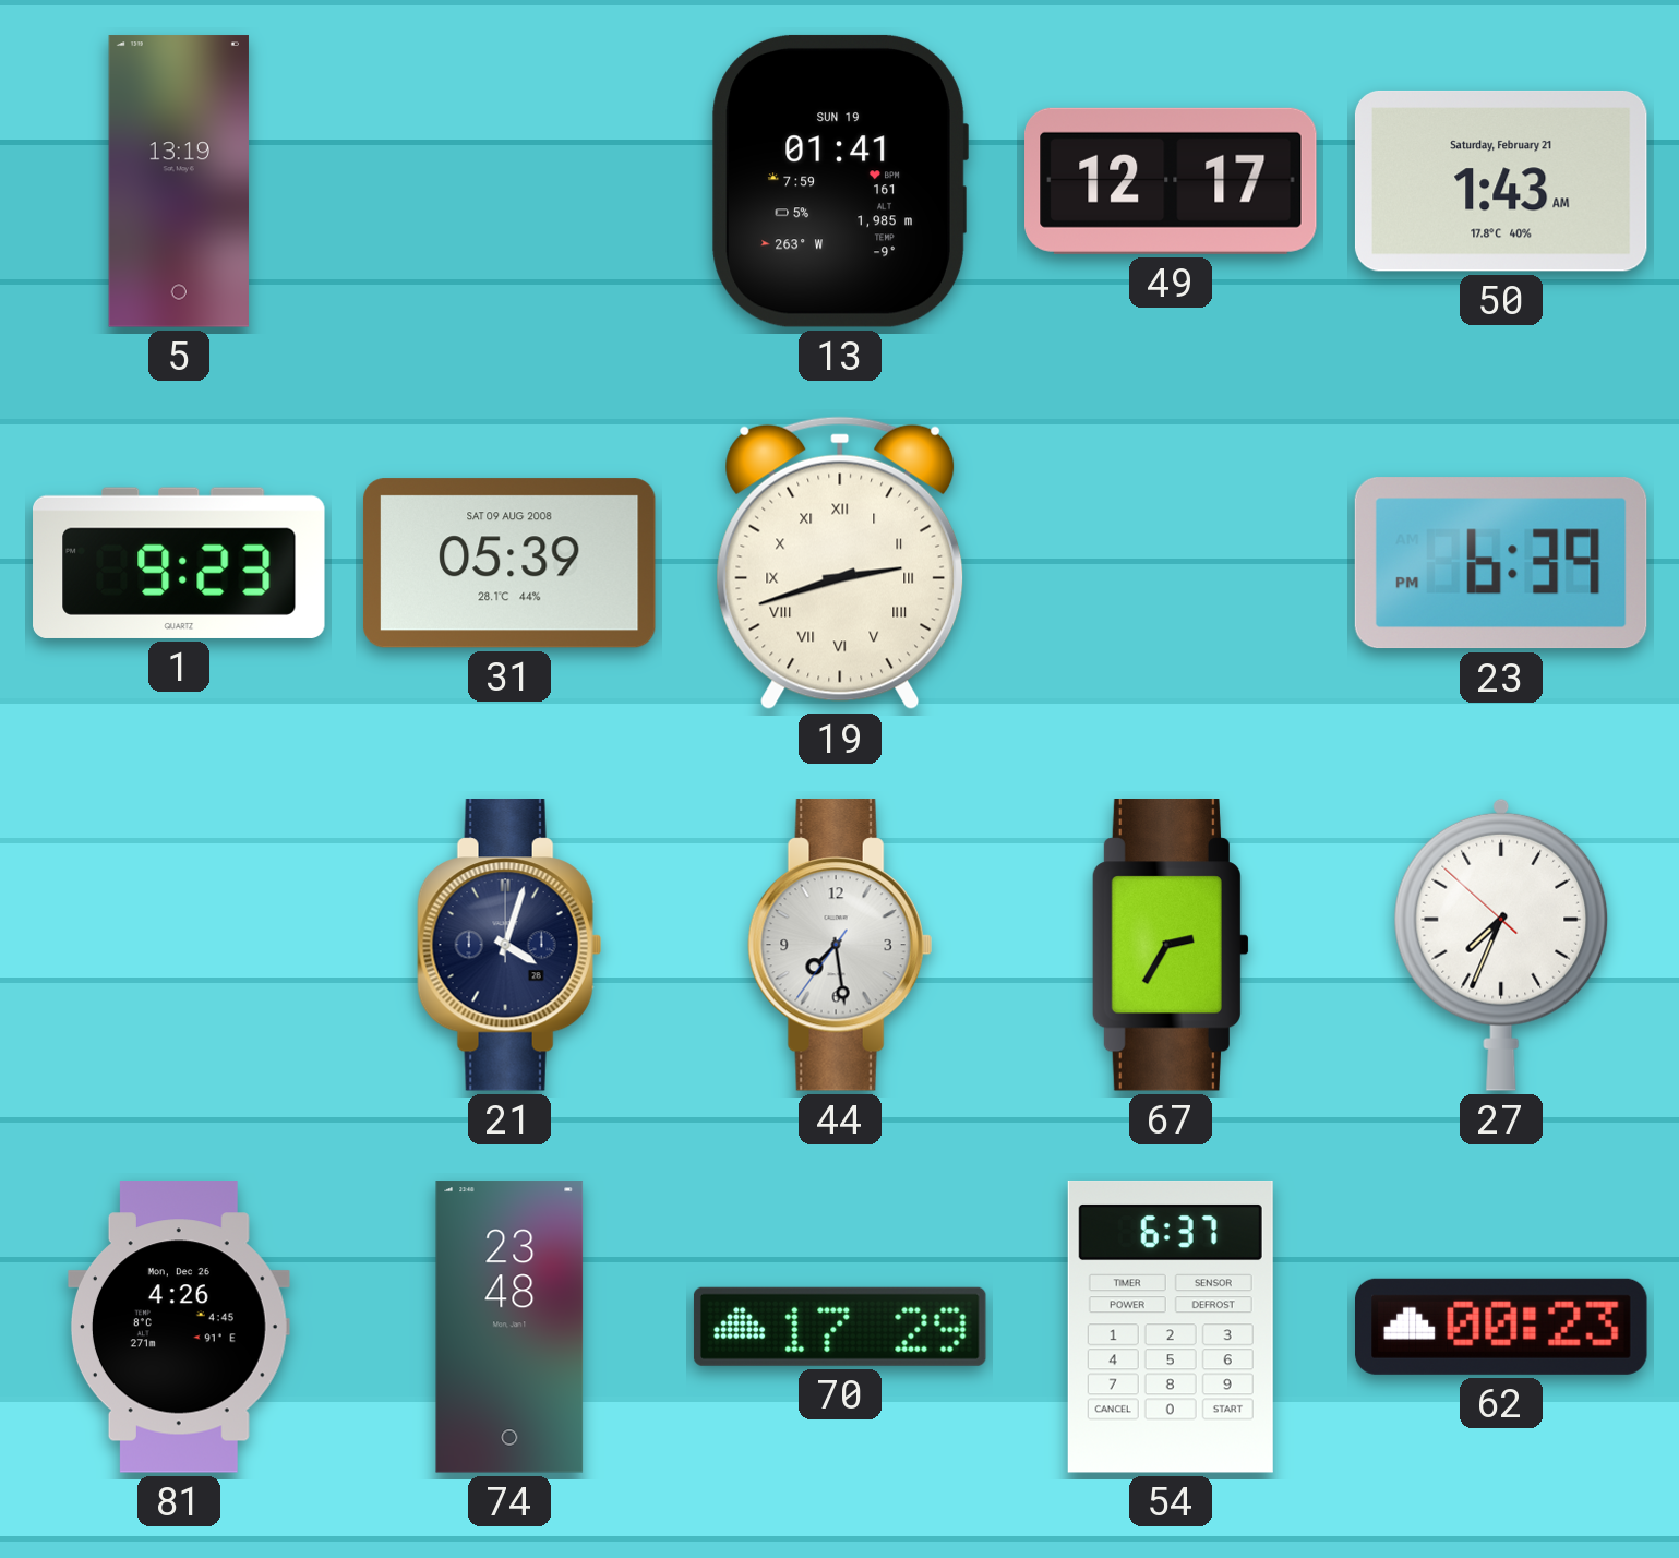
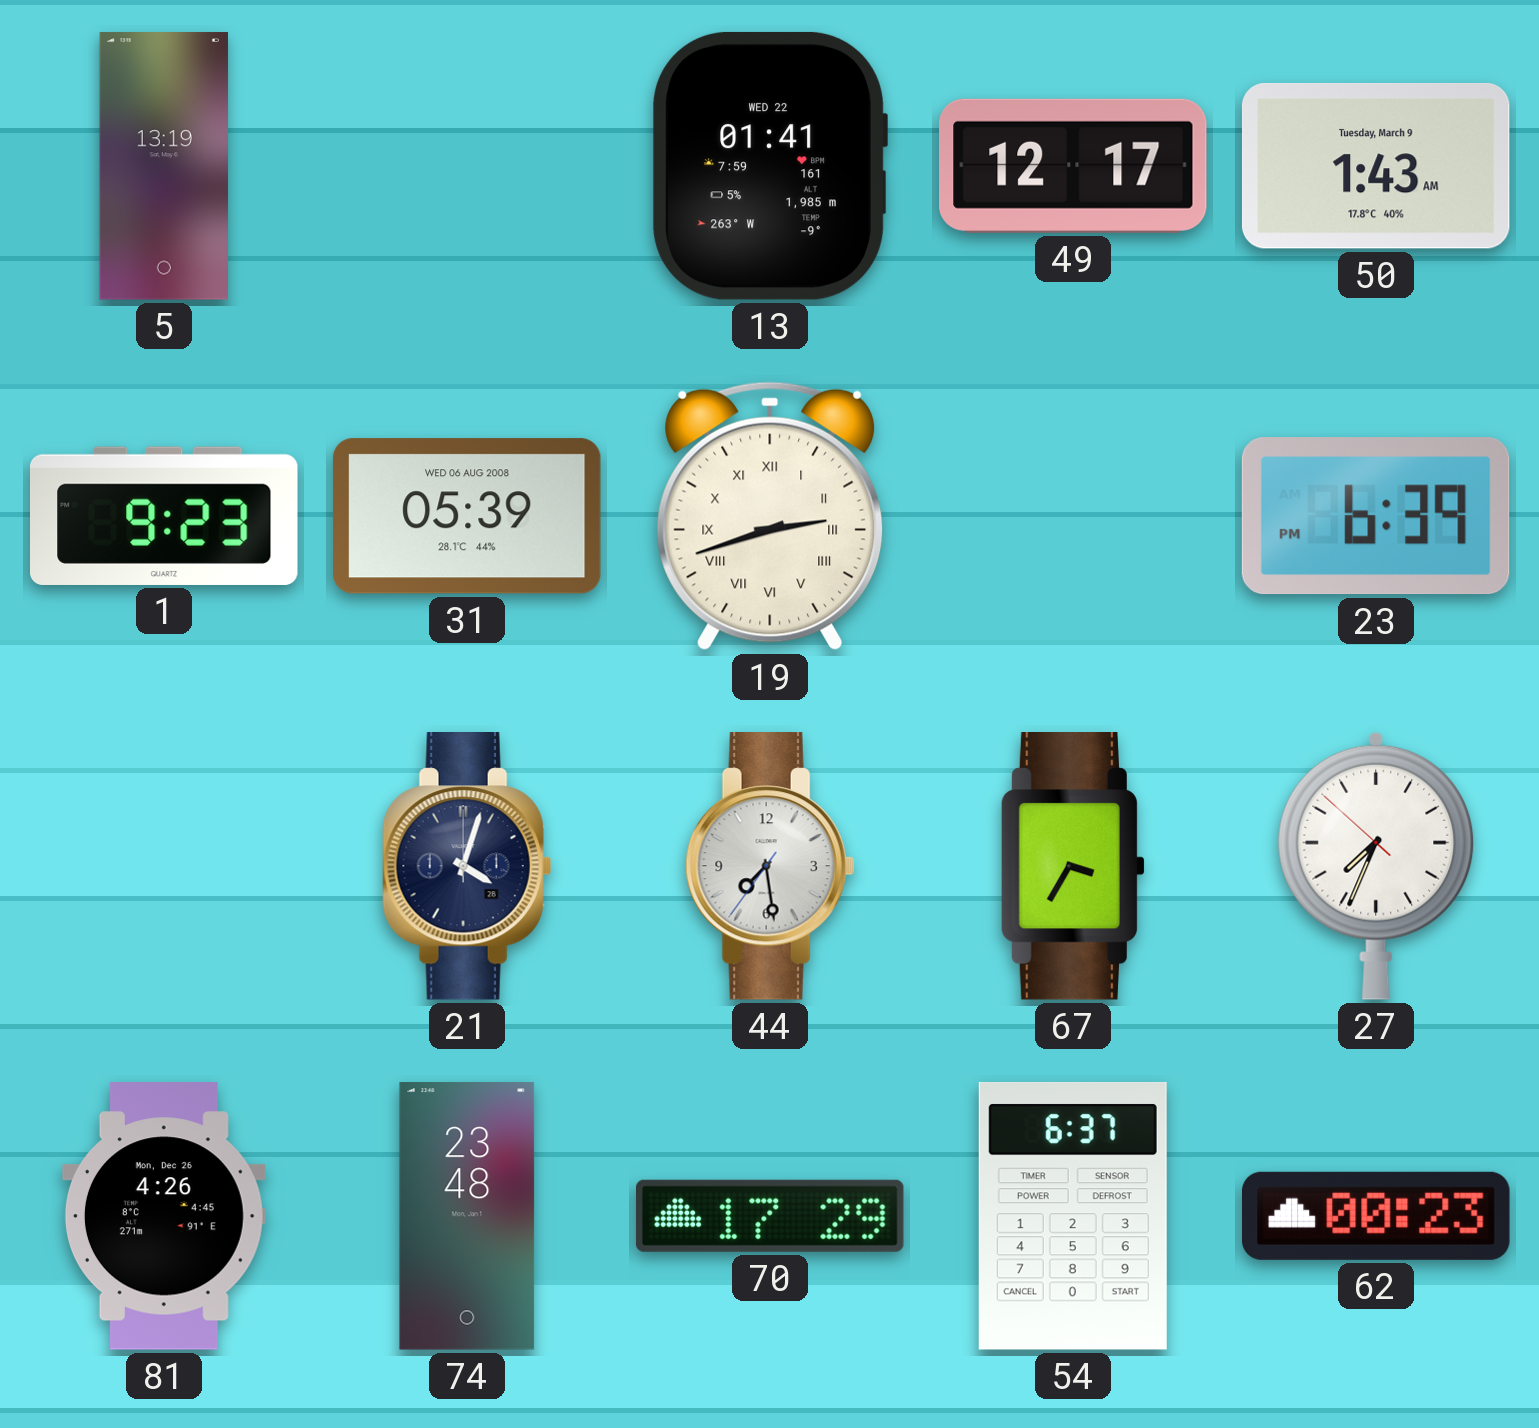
13 date: SUN 19 -> WED 22 (770, 166)
50 date: Saturday, February 21 -> Tuesday, March 9 (1376, 166)
31 date: SAT 09 AUG 2008 -> WED 06 AUG 2008 (467, 516)
67: 2:35 -> 3:35 (1073, 867)
